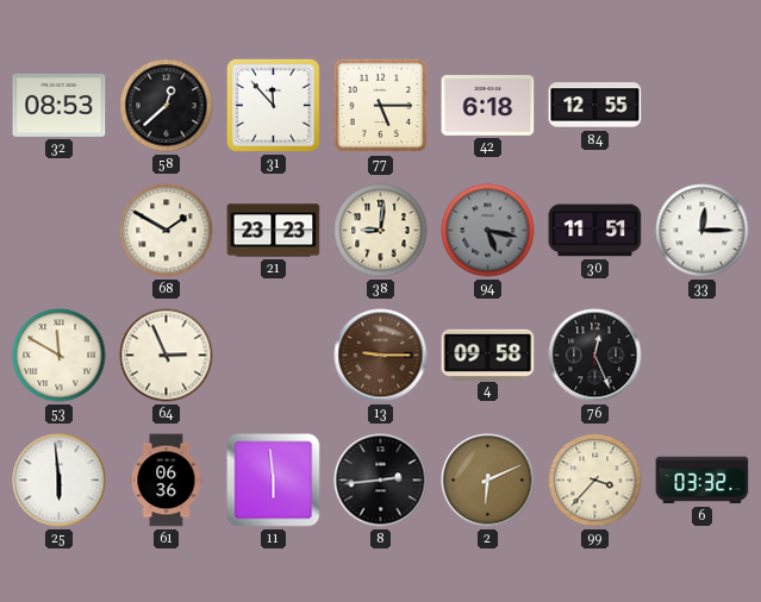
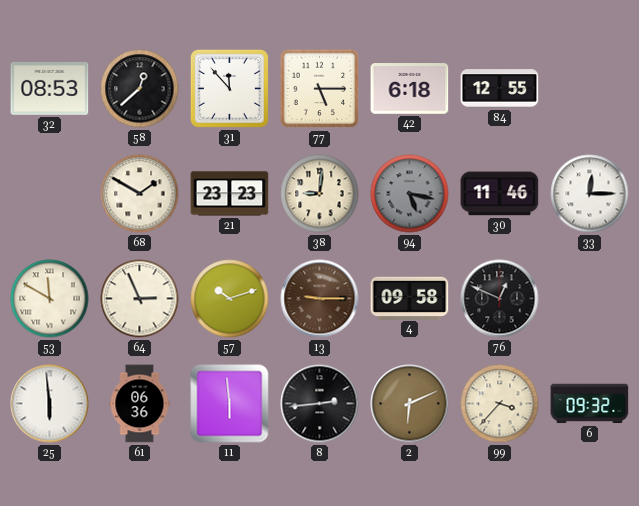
30: 11:51 -> 11:46 (500, 194)
57: none -> 10:12 (230, 299)
76: 12:26 -> 12:49 (500, 299)
6: 03:32 -> 09:32 (590, 404)
